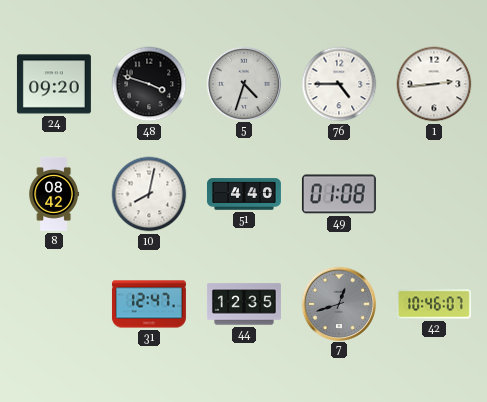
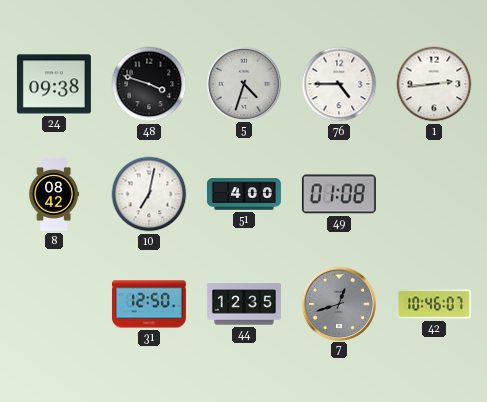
24: 09:20 -> 09:38 (54, 84)
10: 8:02 -> 7:02 (149, 194)
51: 4:40 -> 4:00 (244, 194)
31: 12:47 -> 12:50 (149, 304)
